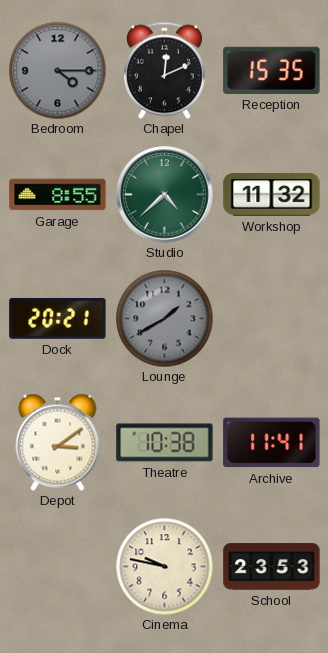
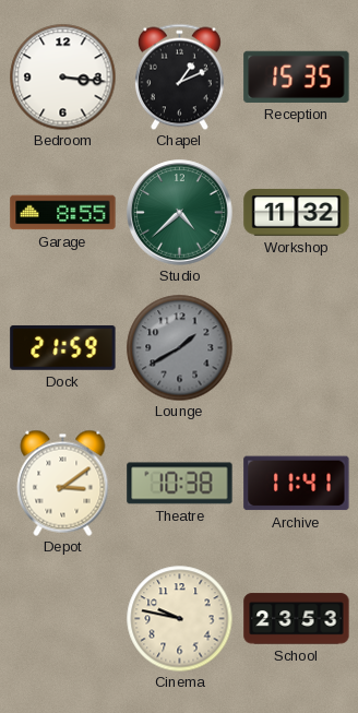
Bedroom: 4:15 -> 3:16 (62, 76)
Bedroom dial: grey -> white (62, 76)
Chapel: 12:11 -> 1:11 (179, 76)
Dock: 20:21 -> 21:59 (63, 348)
